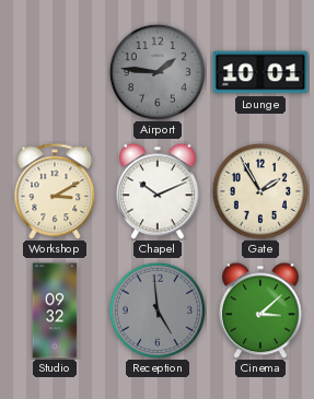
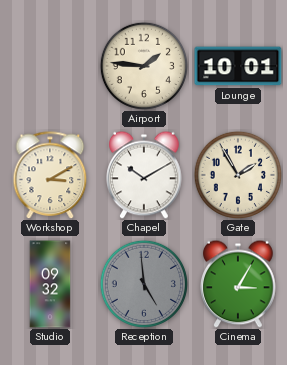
Airport dial: grey -> cream (143, 65)
Chapel: 10:11 -> 10:10 (144, 175)
Cinema: 3:08 -> 3:05 (238, 284)
